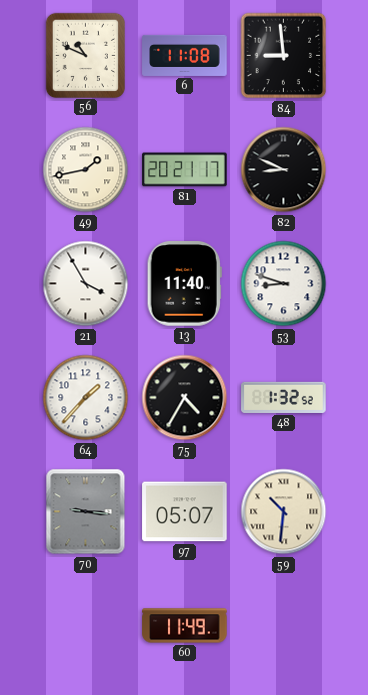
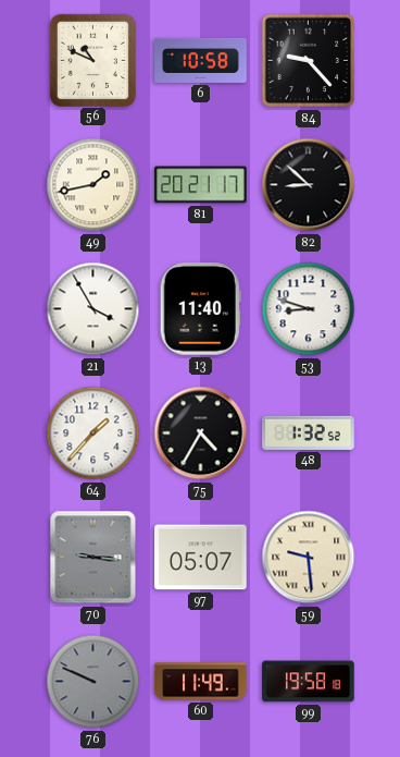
6: 11:08 -> 10:58 (201, 60)
84: 8:59 -> 9:23 (309, 61)
82: 8:49 -> 8:52 (309, 185)
59: 10:31 -> 9:29 (309, 558)
76: none -> 9:49 (93, 682)
99: none -> 19:58 (309, 682)
